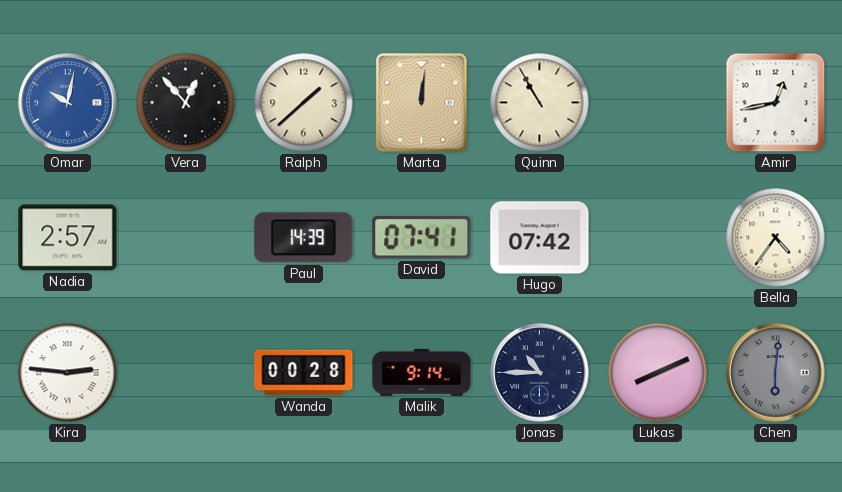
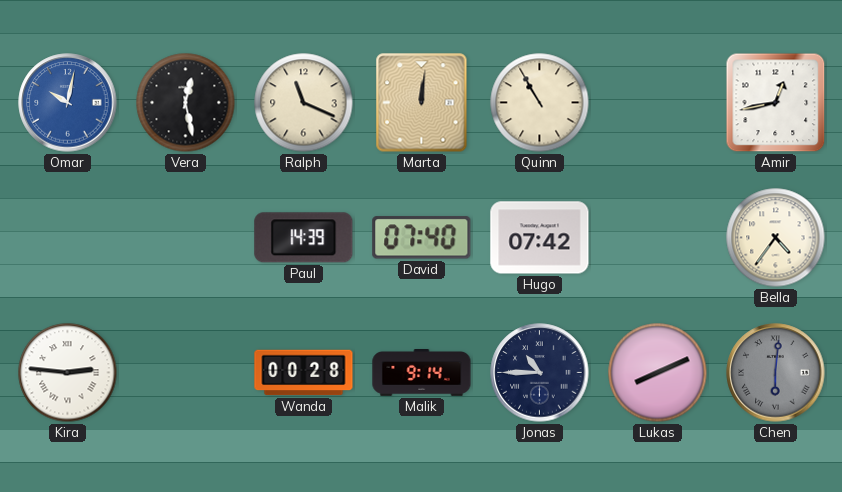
Vera: 12:53 -> 12:28 (186, 103)
Ralph: 1:38 -> 11:19 (304, 103)
Nadia: 2:57 -> none (68, 238)
David: 07:41 -> 07:40 (422, 238)
